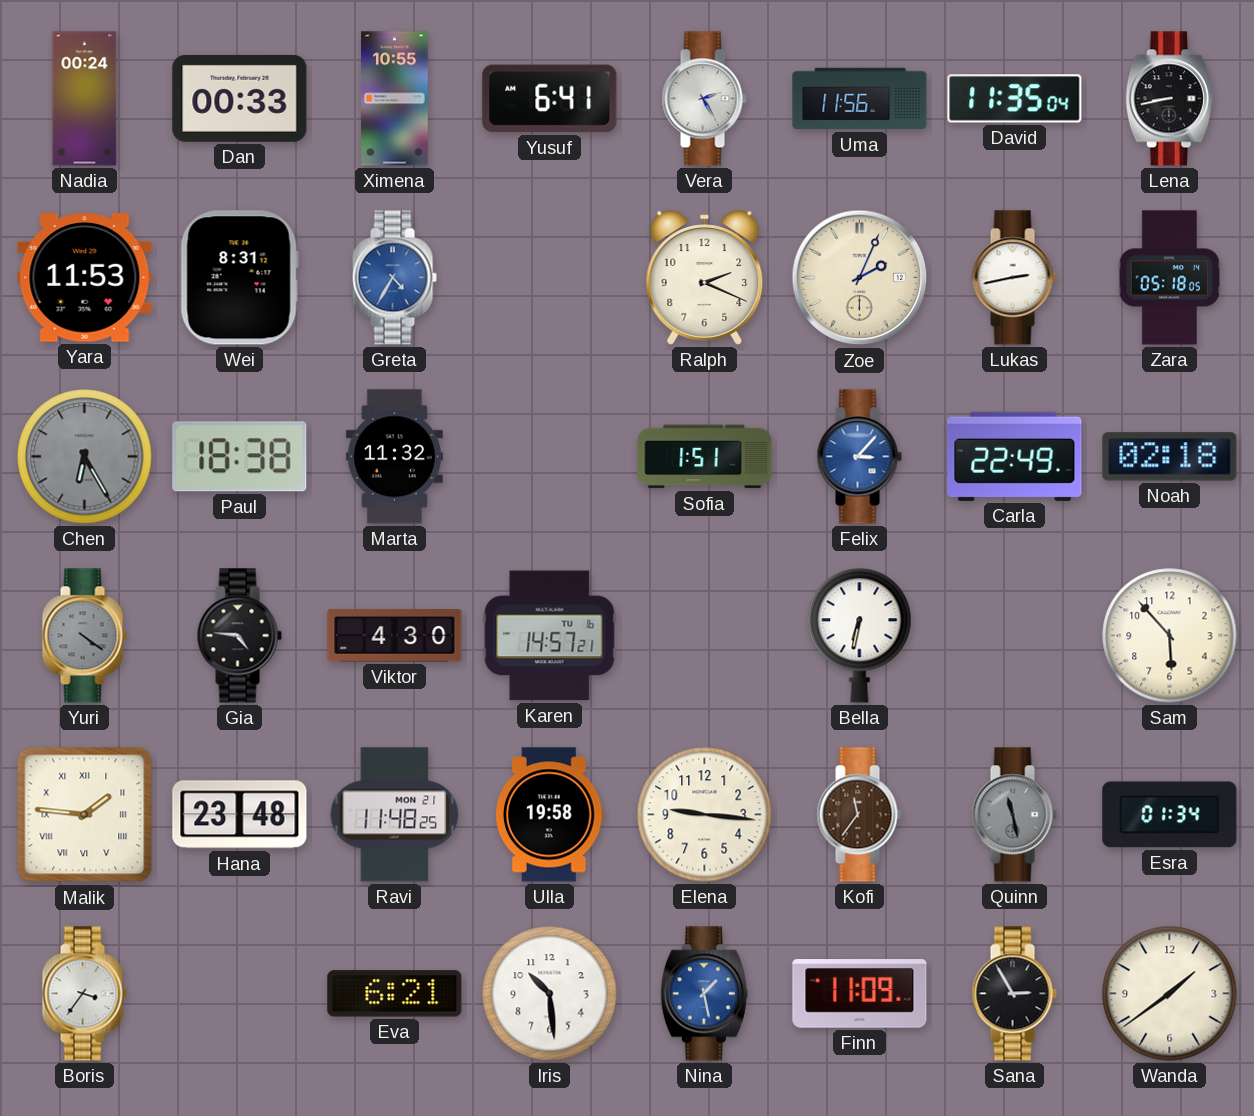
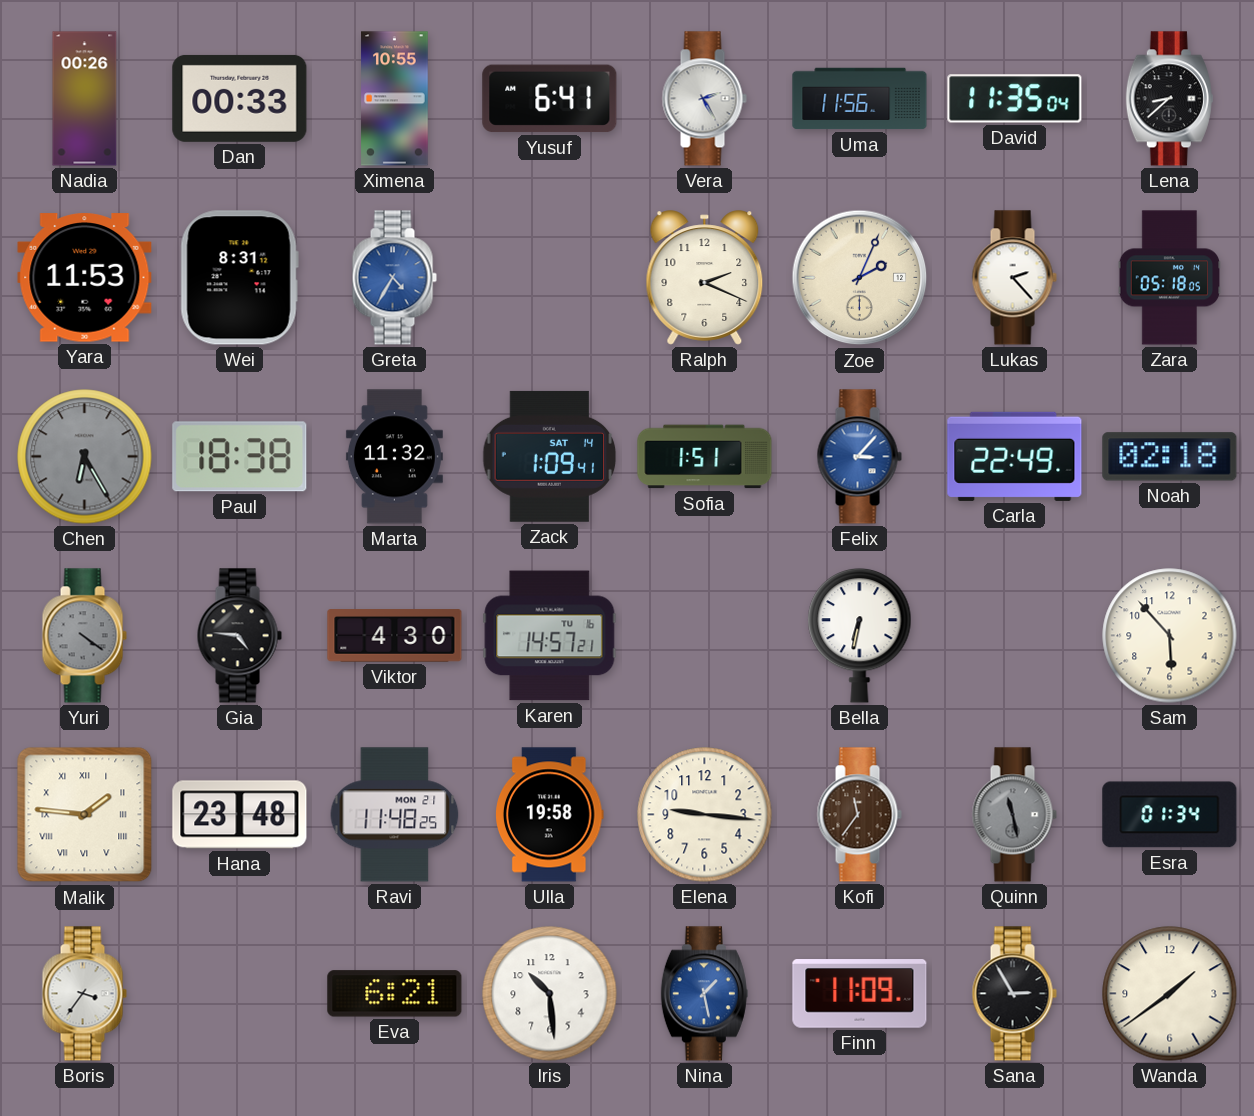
Nadia: 00:24 -> 00:26 (85, 99)
Lena: 8:43 -> 8:38 (1169, 99)
Lukas: 2:43 -> 2:23 (1014, 278)
Zack: none -> 1:09 (550, 456)
